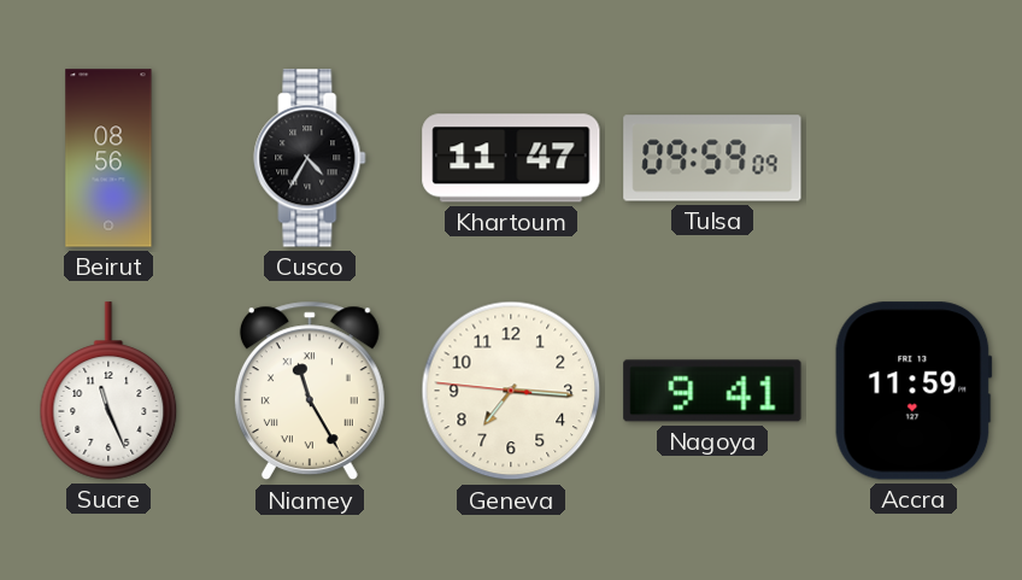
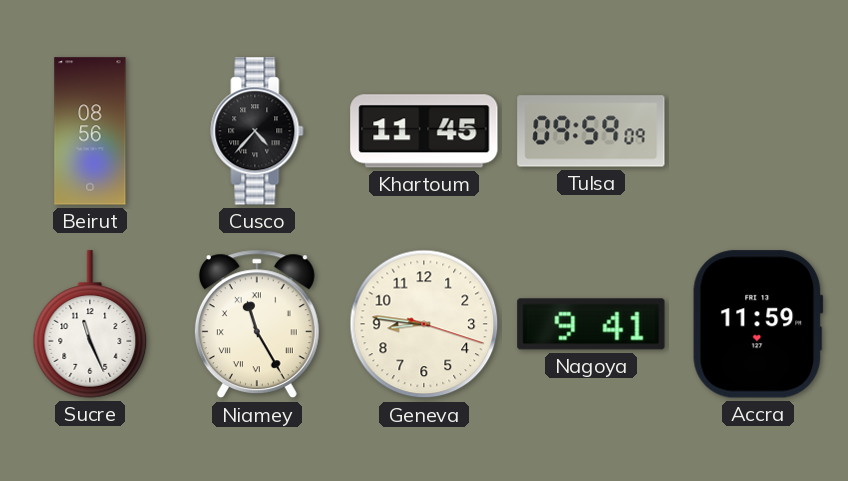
Cusco: 4:35 -> 4:37 (257, 131)
Khartoum: 11:47 -> 11:45 (424, 131)
Geneva: 7:15 -> 8:46 (424, 324)
